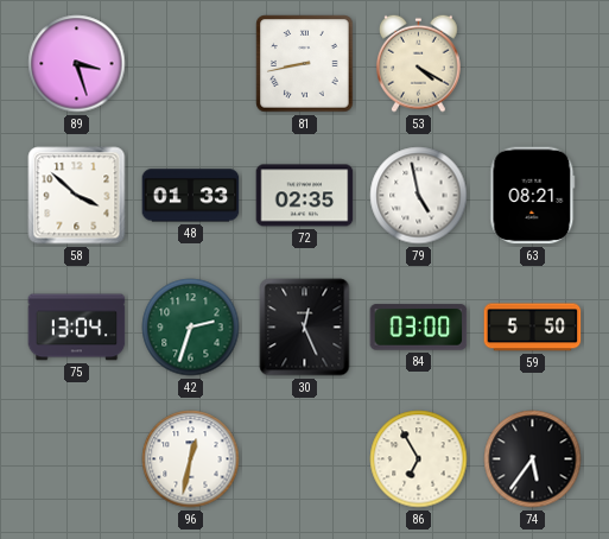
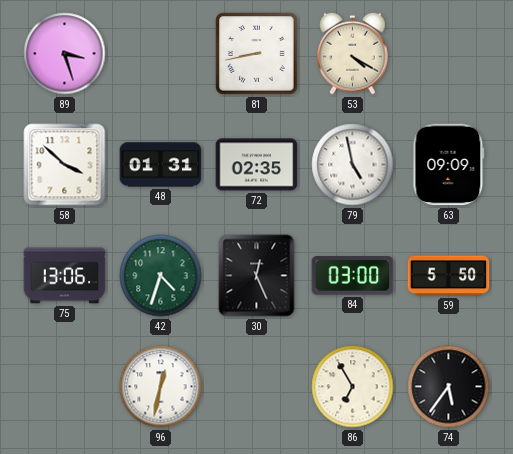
48: 01:33 -> 01:31 (161, 165)
63: 08:21 -> 09:09 (449, 165)
75: 13:04 -> 13:06 (65, 276)
42: 2:33 -> 4:33 (161, 276)
